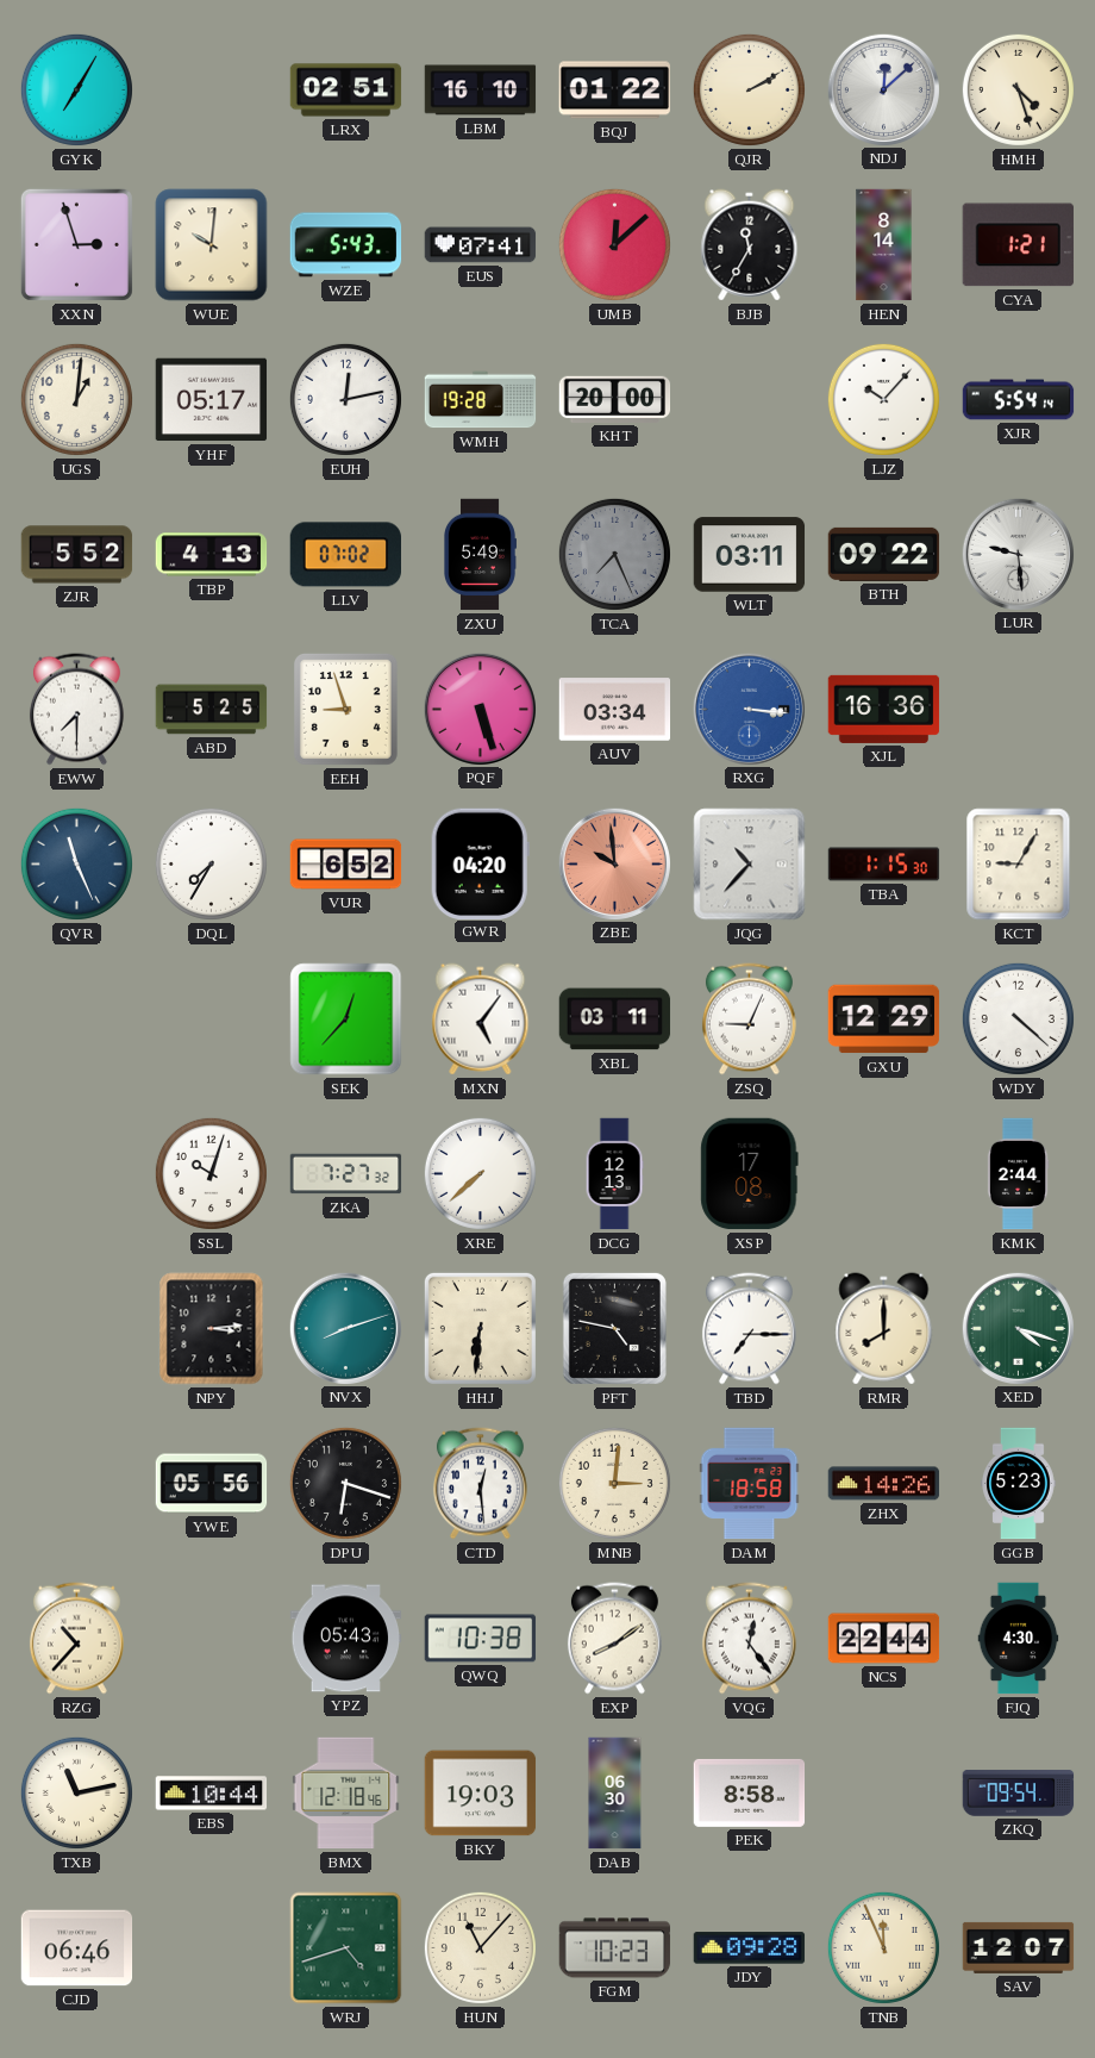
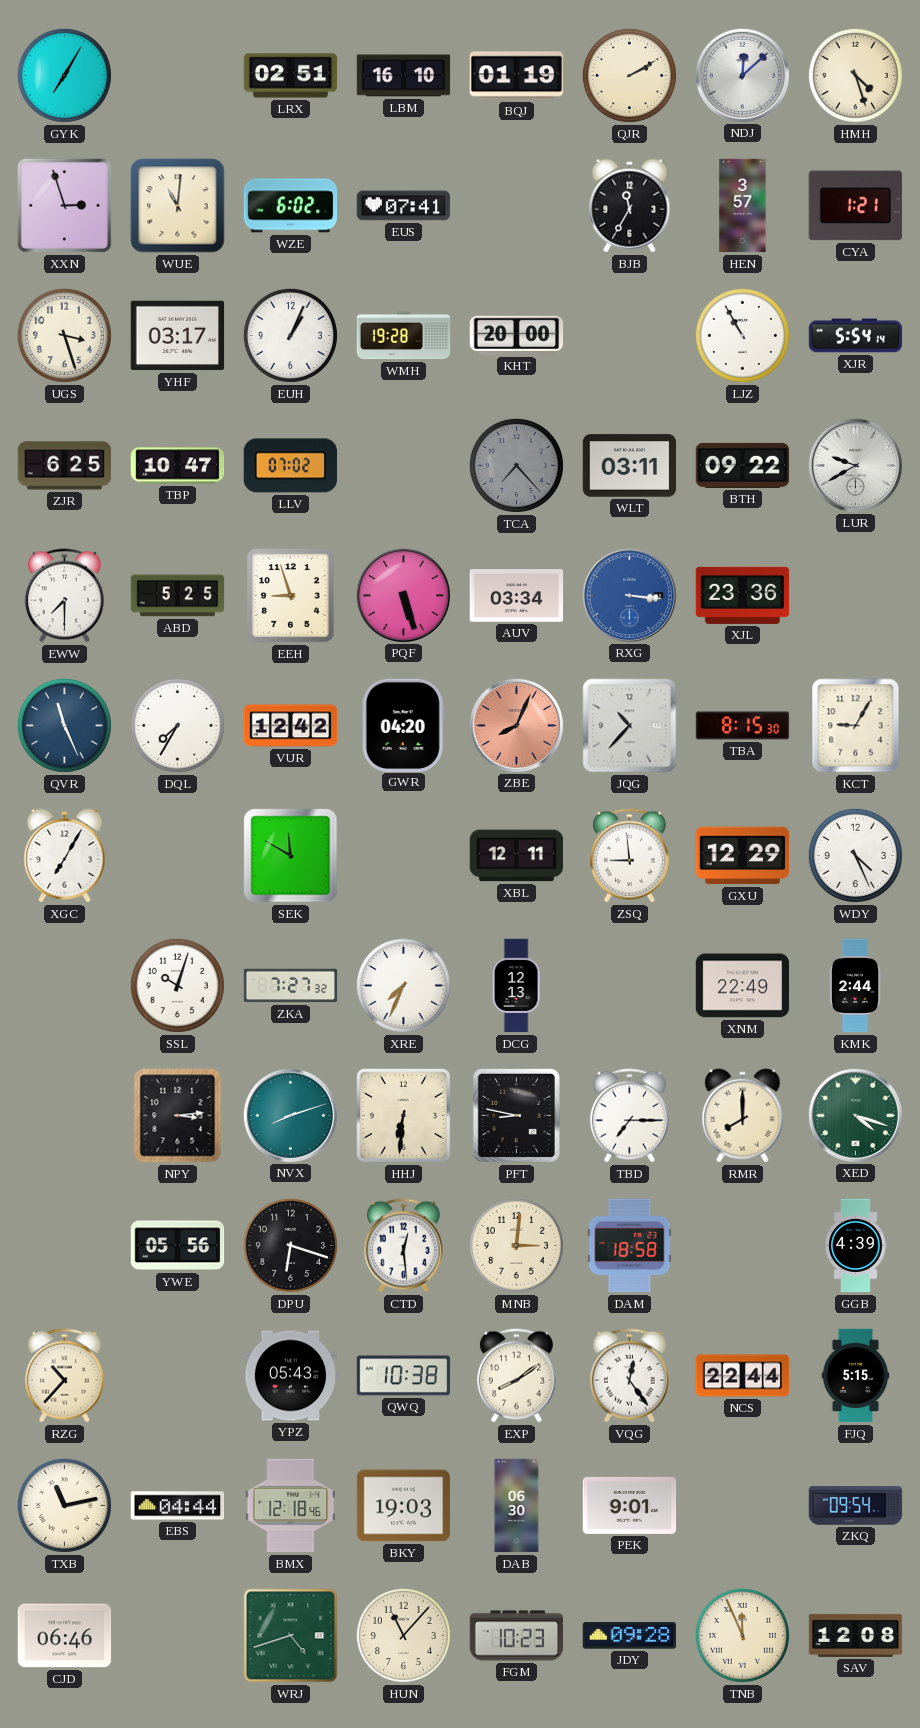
BQJ: 01:22 -> 01:19 (517, 76)
WUE: 10:01 -> 11:01 (178, 206)
WZE: 5:43 -> 6:02 (291, 206)
UMB: 12:08 -> none (614, 244)
HEN: 8:14 -> 3:57 (743, 206)
UGS: 1:01 -> 3:27 (64, 335)
YHF: 05:17 -> 03:17 (178, 336)
EUH: 12:13 -> 1:04 (290, 335)
LJZ: 10:07 -> 10:55 (742, 335)
ZJR: 5:52 -> 6:25 (65, 466)
TBP: 4:13 -> 10:47 (178, 466)
ZXU: 5:49 -> none (481, 555)
TCA: 7:26 -> 7:23 (516, 465)
LUR: 9:29 -> 9:40 (855, 465)
XJL: 16:36 -> 23:36 (743, 595)
VUR: 6:52 -> 12:42 (291, 726)
ZBE: 9:59 -> 8:04 (516, 725)
TBA: 1:15 -> 8:15 (743, 726)
XGC: none -> 7:05 (65, 856)
SEK: 12:37 -> 11:50 (291, 856)
MXN: 5:06 -> none (481, 1019)
XBL: 03:11 -> 12:11 (517, 856)
ZSQ: 9:04 -> 8:59 (629, 856)
WDY: 4:22 -> 4:26 (855, 855)
XRE: 7:38 -> 7:34 (403, 985)
XSP: 17:08 -> none (750, 1174)
XNM: none -> 22:49 (743, 986)
PFT: 4:47 -> 8:47 (516, 1115)
ZHX: 14:26 -> none (884, 1484)
GGB: 5:23 -> 4:39 (856, 1246)
FJQ: 4:30 -> 5:15 (856, 1376)
EBS: 10:44 -> 04:44 (178, 1506)
PEK: 8:58 -> 9:01 (630, 1505)
SAV: 12:07 -> 12:08 (856, 1635)
